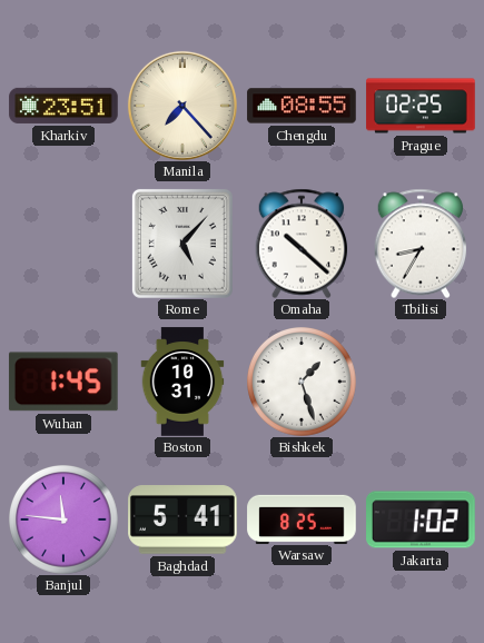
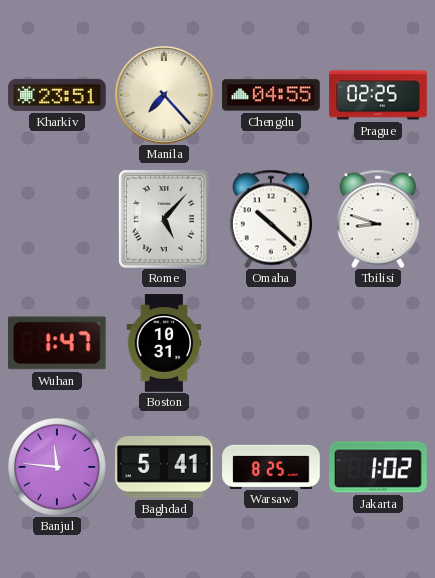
Chengdu: 08:55 -> 04:55 (271, 95)
Tbilisi: 8:35 -> 8:48 (378, 219)
Wuhan: 1:45 -> 1:47 (57, 343)
Bishkek: 1:27 -> none (303, 383)
